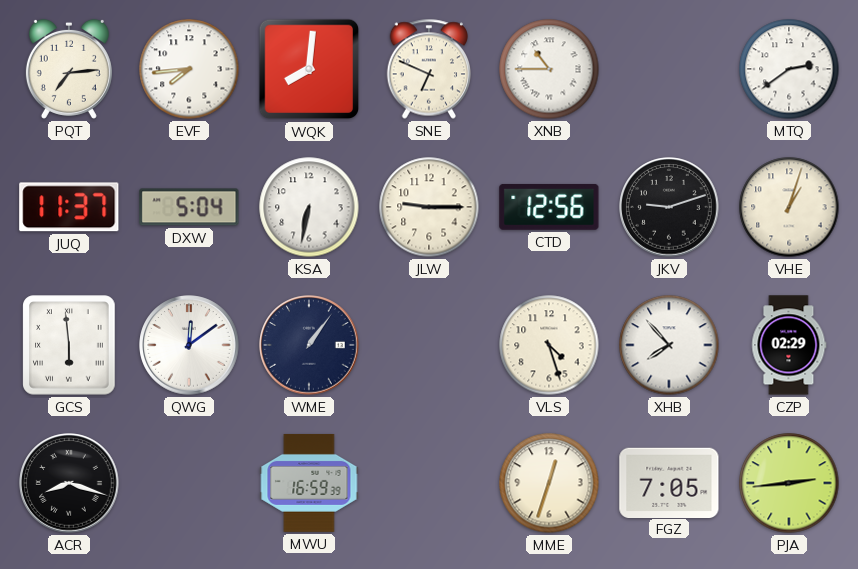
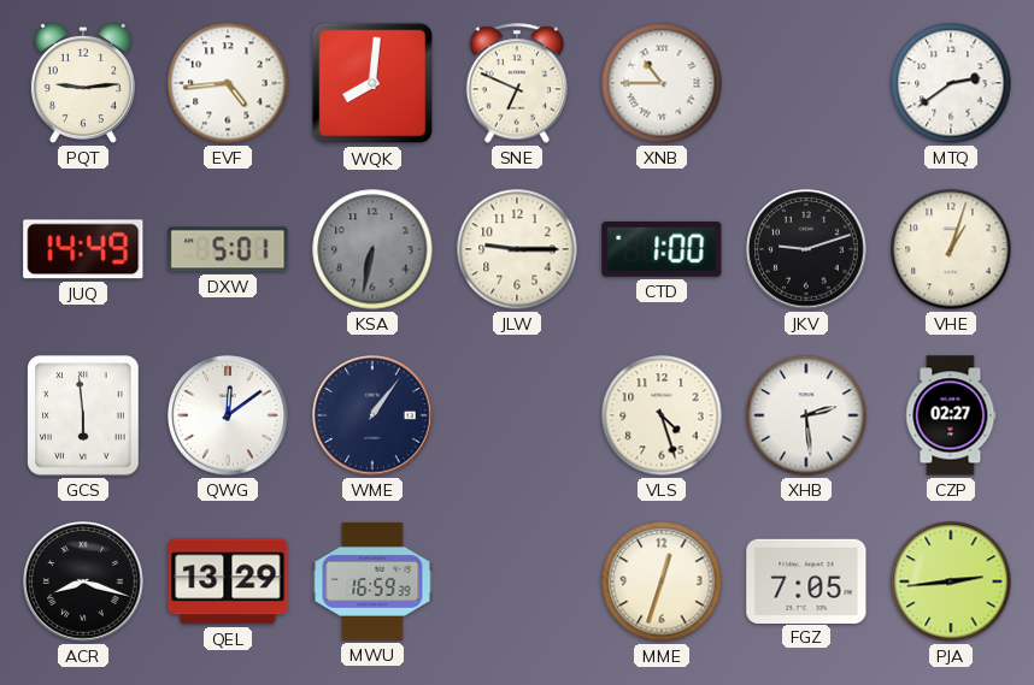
PQT: 7:14 -> 9:14 (83, 83)
EVF: 7:44 -> 4:44 (228, 83)
JUQ: 11:37 -> 14:49 (83, 249)
DXW: 5:04 -> 5:01 (228, 249)
KSA dial: white -> grey (372, 249)
CTD: 12:56 -> 1:00 (662, 249)
XHB: 7:53 -> 2:29 (806, 415)
CZP: 02:29 -> 02:27 (951, 415)
QEL: none -> 13:29 (228, 581)
